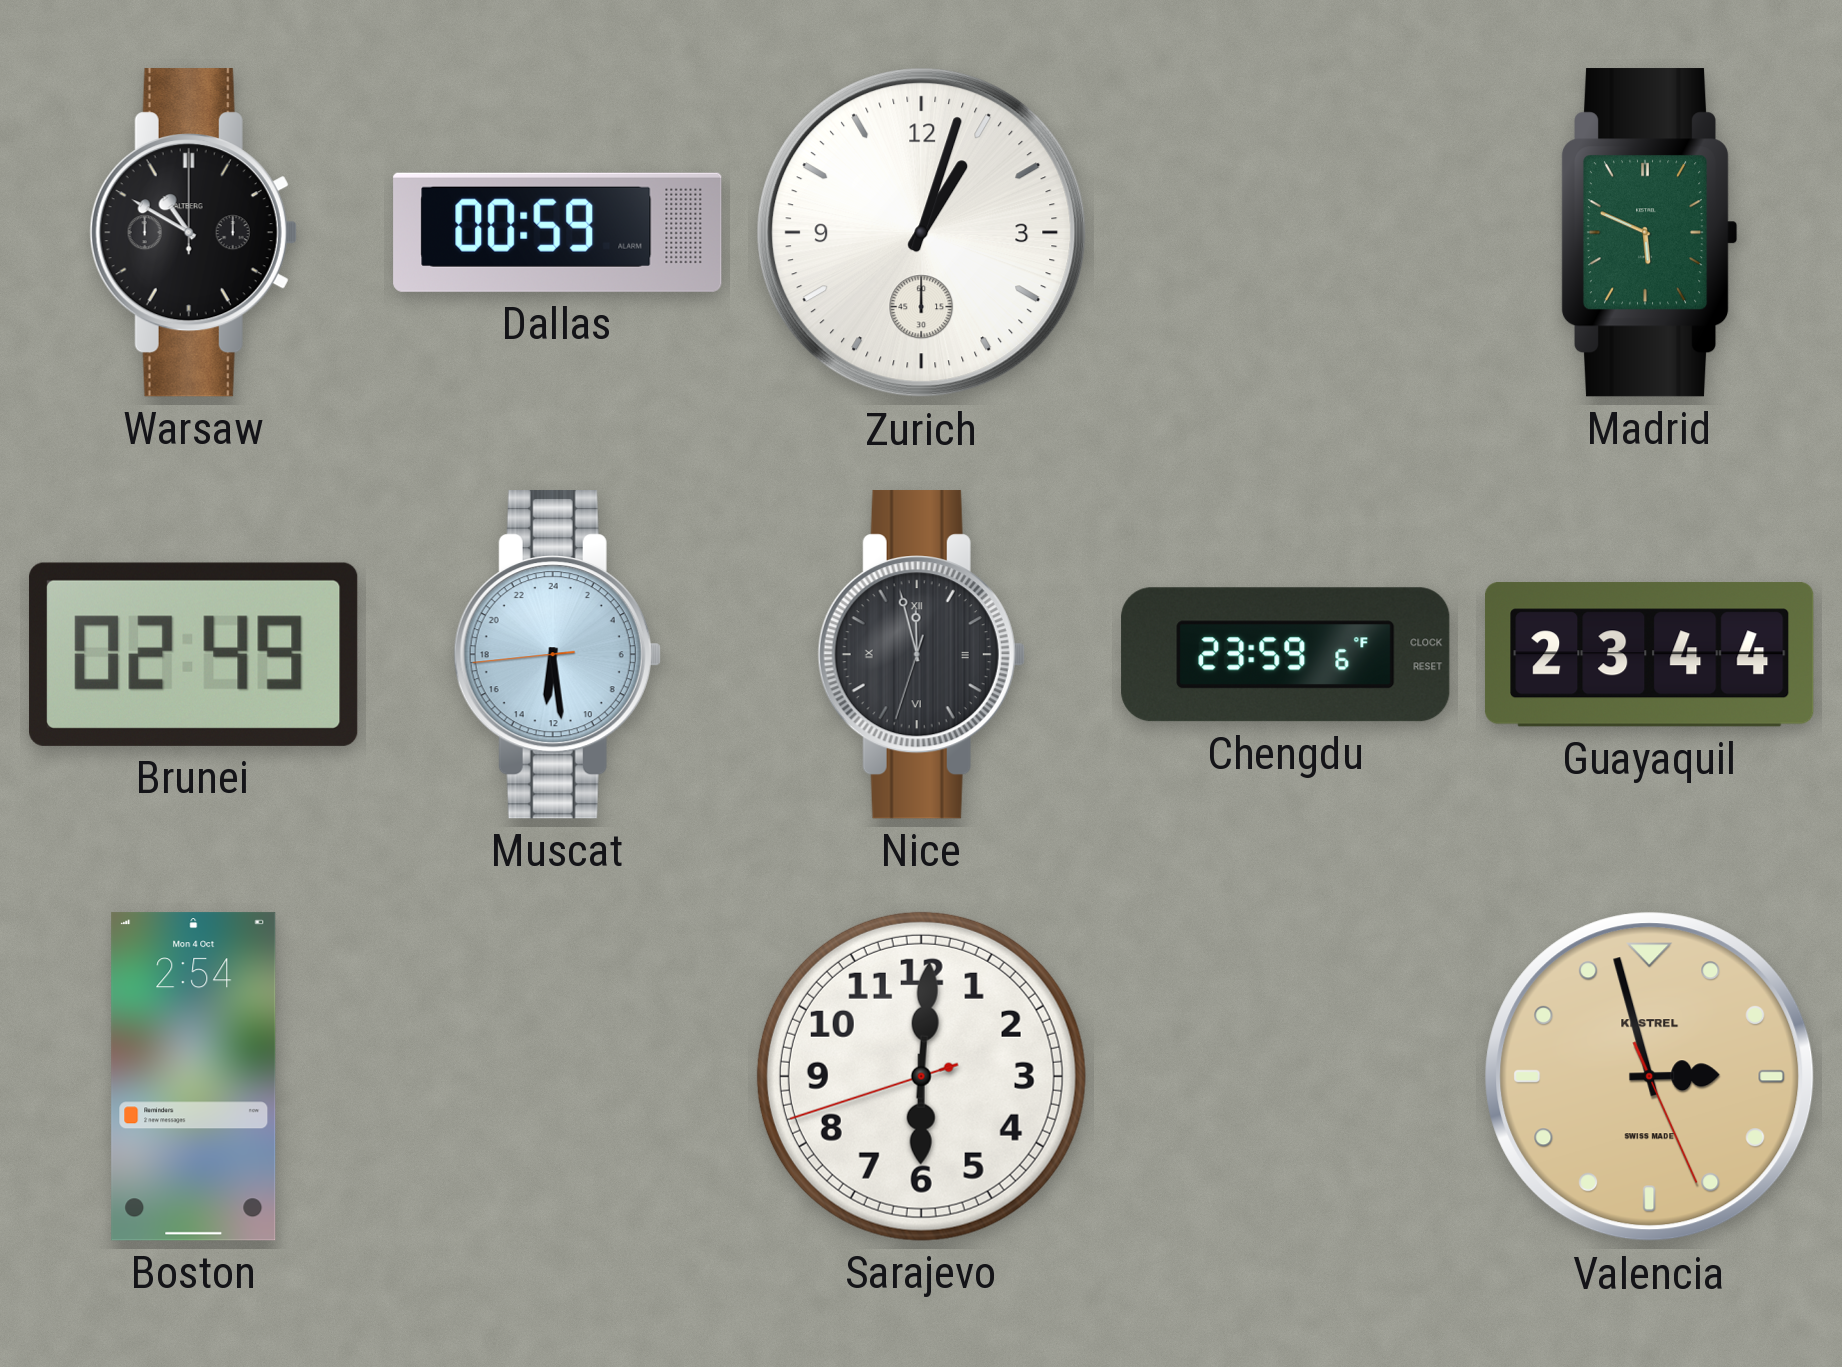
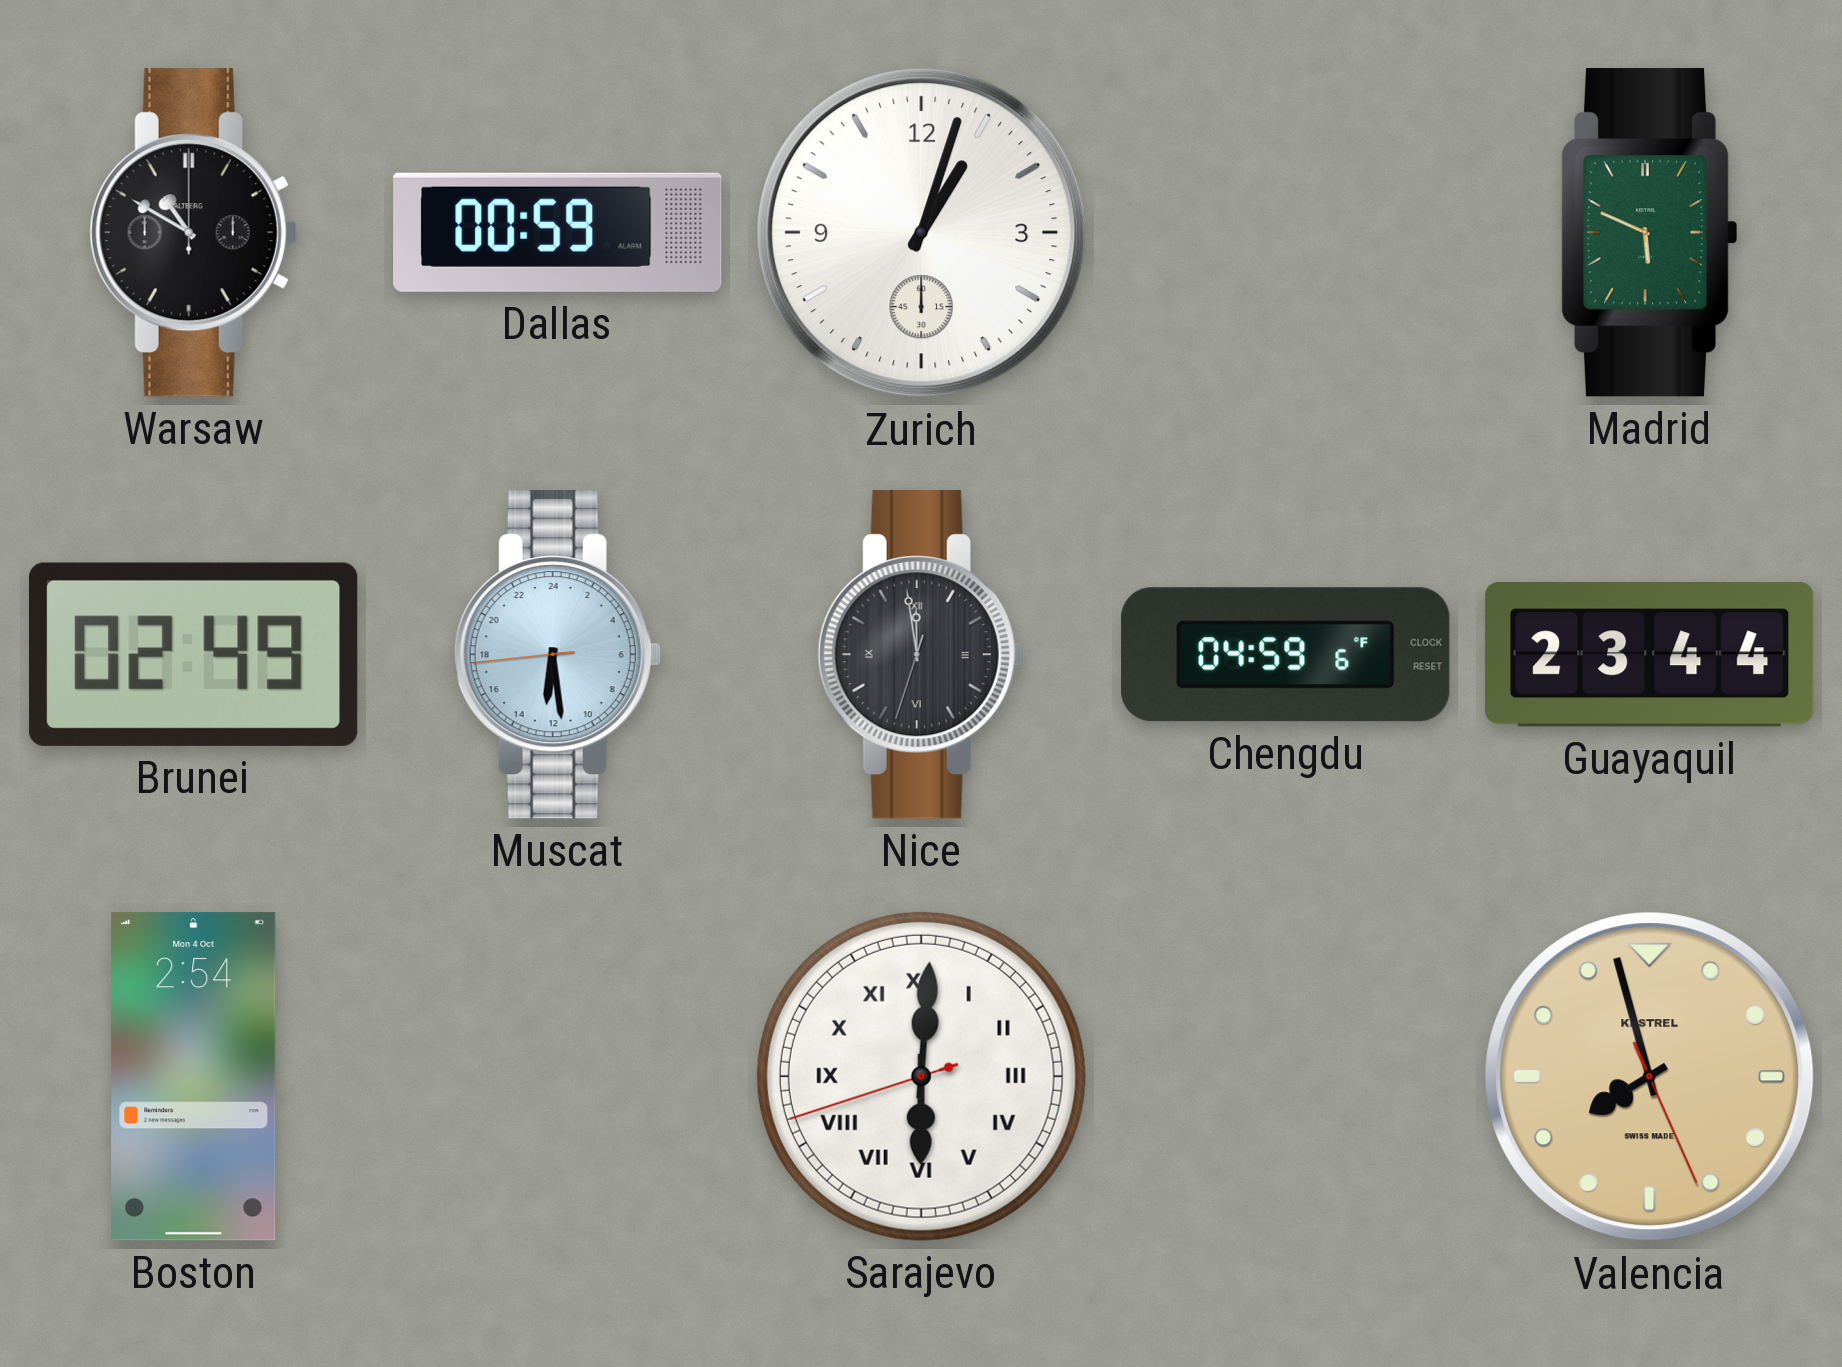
Nice: 11:57 -> 11:58 (921, 655)
Chengdu: 23:59 -> 04:59 (1286, 655)
Sarajevo numerals: Arabic -> Roman (921, 1076)
Valencia: 2:57 -> 7:57 (1650, 1077)
